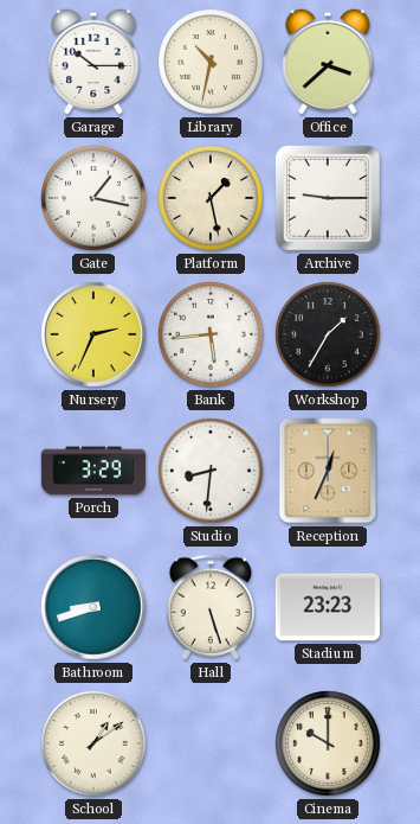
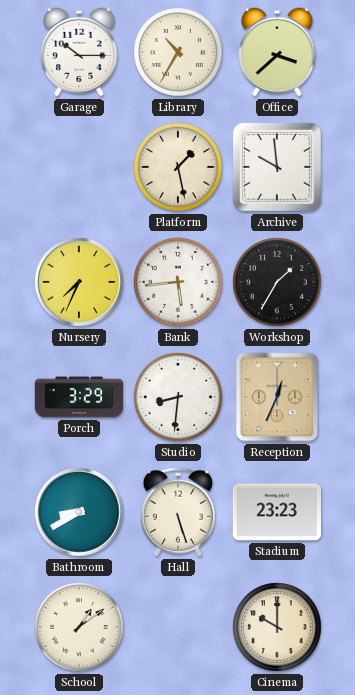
Library: 10:32 -> 10:35 (178, 52)
Gate: 1:17 -> none (93, 198)
Archive: 9:15 -> 9:59 (277, 167)
Nursery: 2:34 -> 7:34 (79, 282)
Bathroom: 8:42 -> 8:40 (79, 512)
